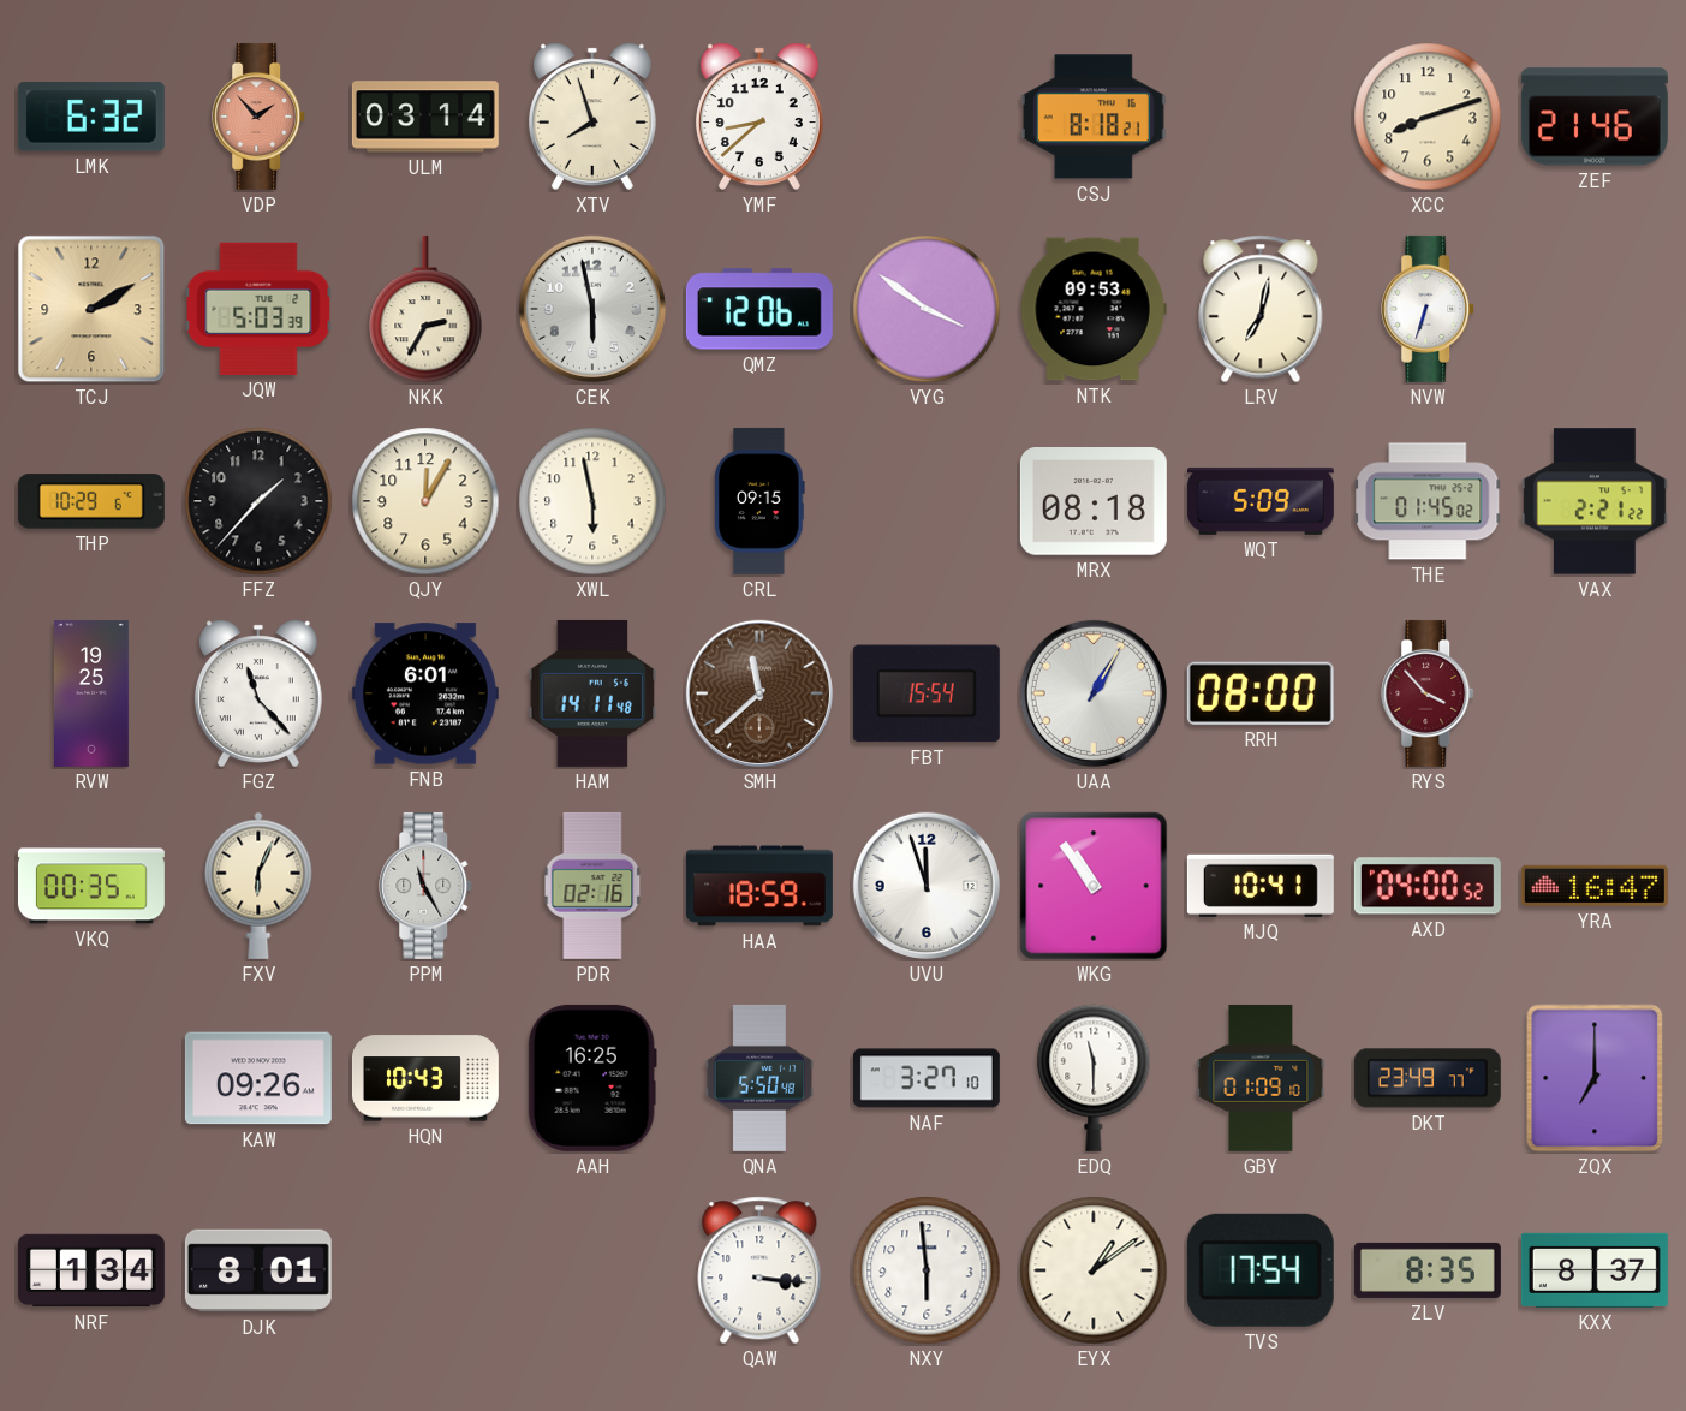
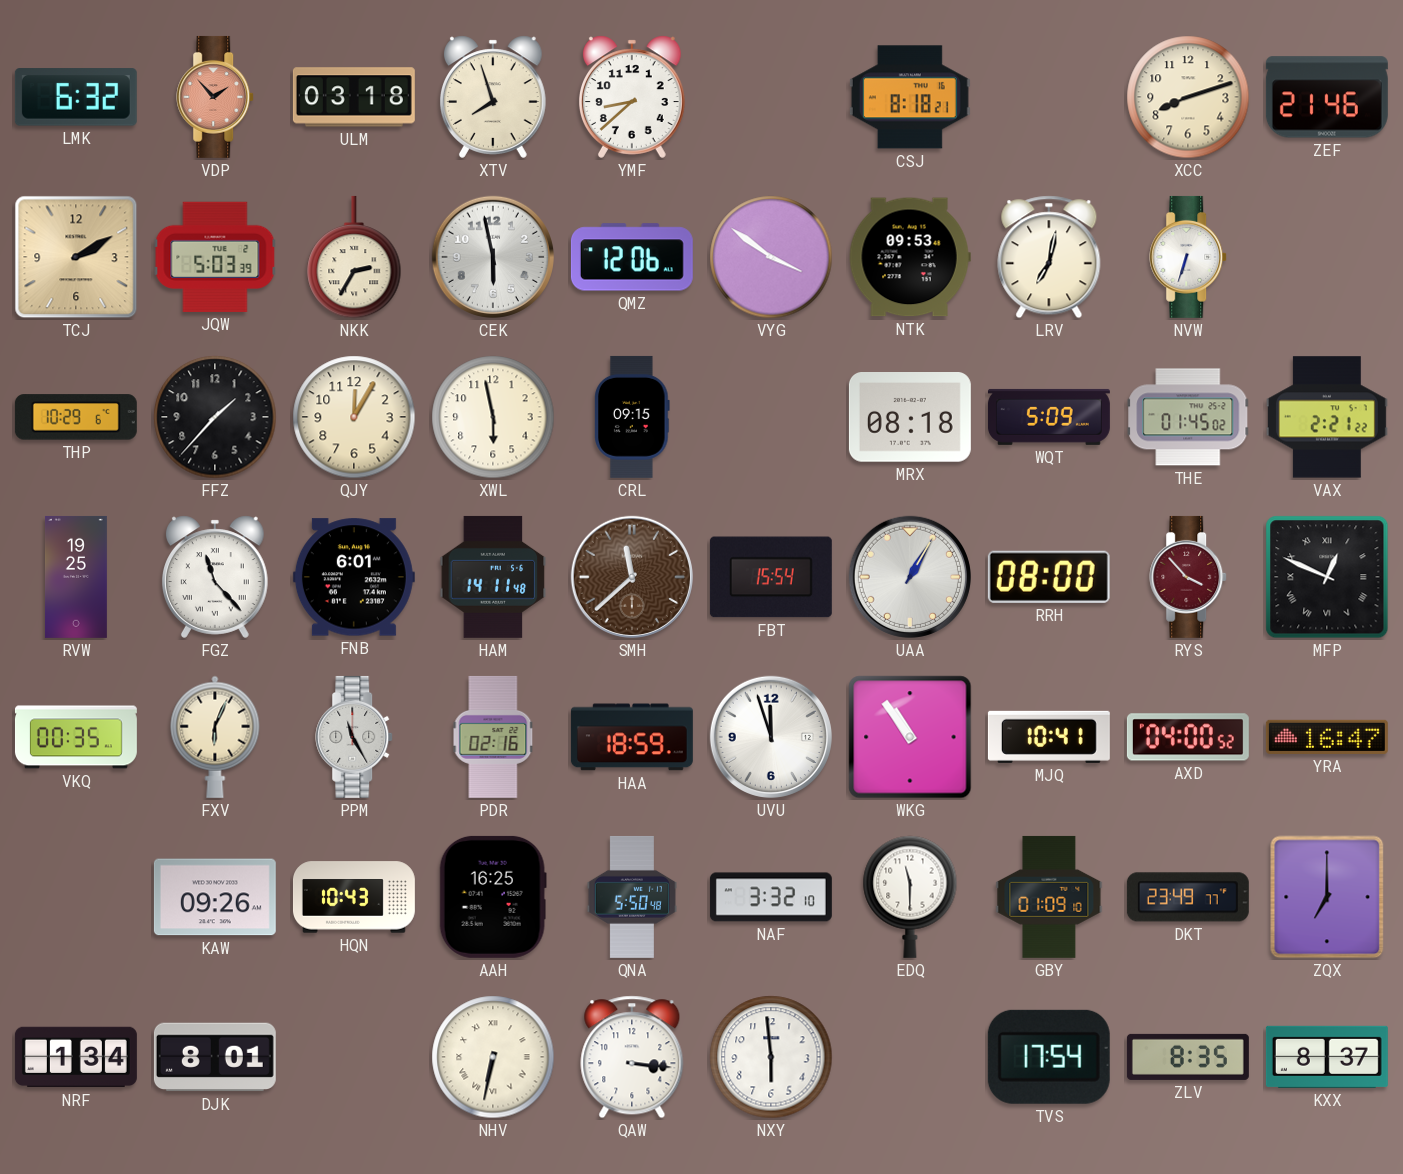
ULM: 03:14 -> 03:18 (354, 97)
MFP: none -> 12:49 (1327, 577)
NAF: 3:27 -> 3:32 (771, 897)
NHV: none -> 6:32 (493, 1057)
EYX: 1:09 -> none (1094, 1270)
